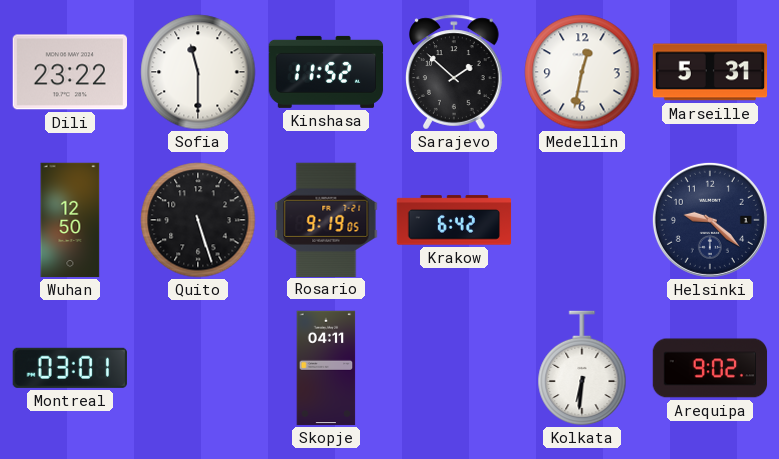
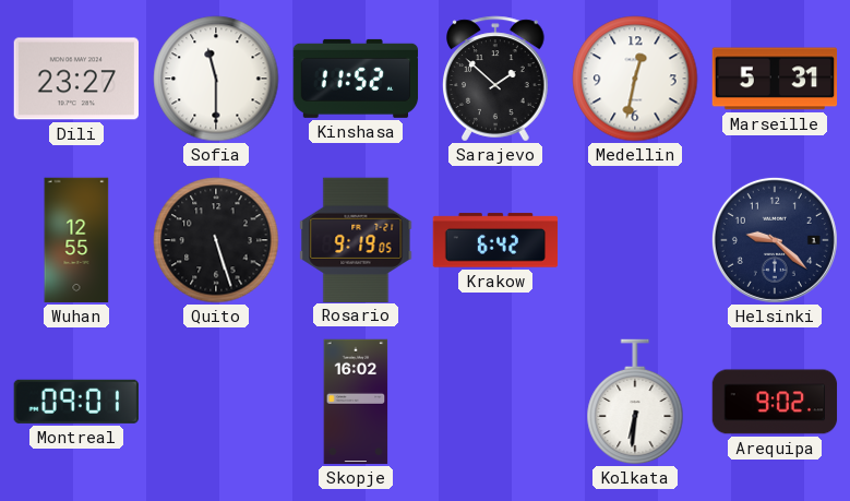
Dili: 23:22 -> 23:27 (75, 79)
Wuhan: 12:50 -> 12:55 (76, 240)
Montreal: 03:01 -> 09:01 (76, 402)
Skopje: 04:11 -> 16:02 (356, 402)
